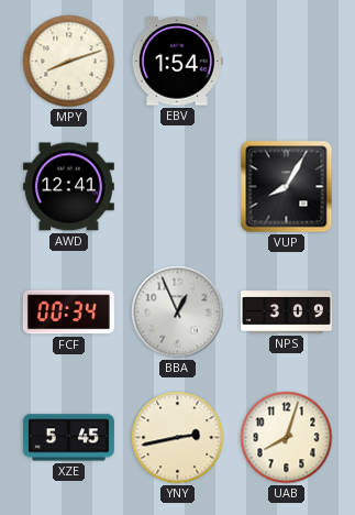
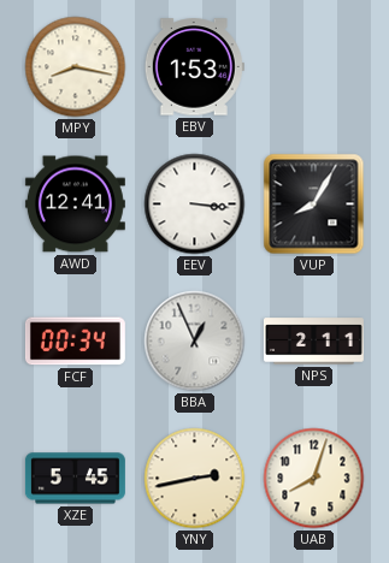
MPY: 8:12 -> 8:17 (76, 67)
EBV: 1:54 -> 1:53 (194, 67)
EEV: none -> 3:16 (195, 205)
NPS: 3:09 -> 2:11 (313, 342)
